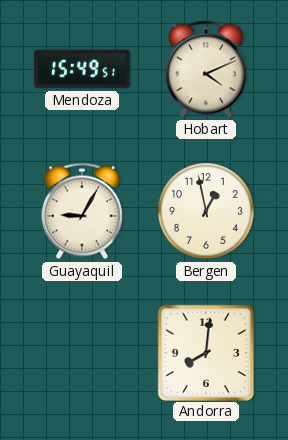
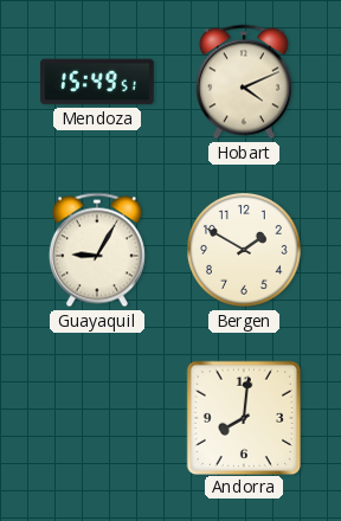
Bergen: 12:58 -> 1:50 (244, 250)
